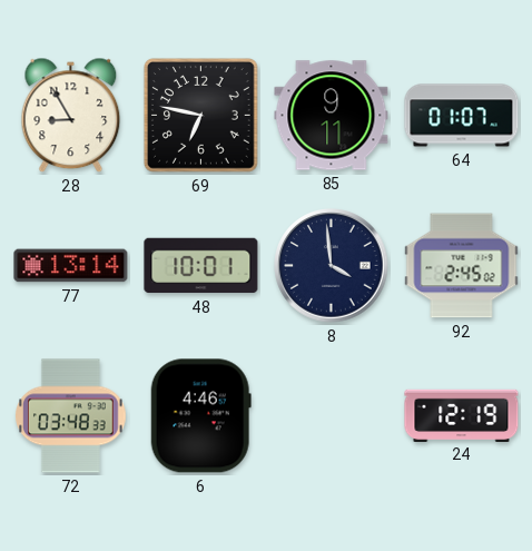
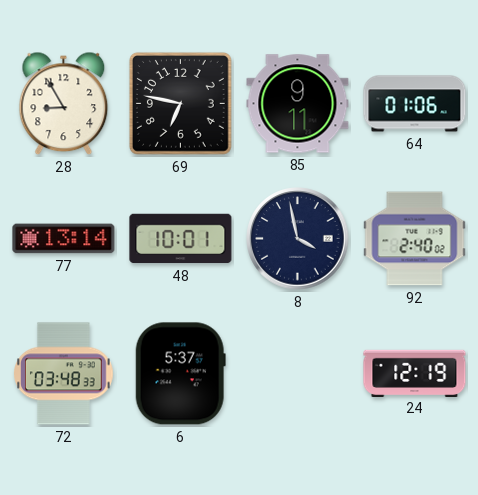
64: 01:07 -> 01:06 (415, 104)
8: 3:59 -> 3:58 (298, 239)
92: 2:45 -> 2:40 (415, 239)
6: 4:46 -> 5:37 (180, 374)
